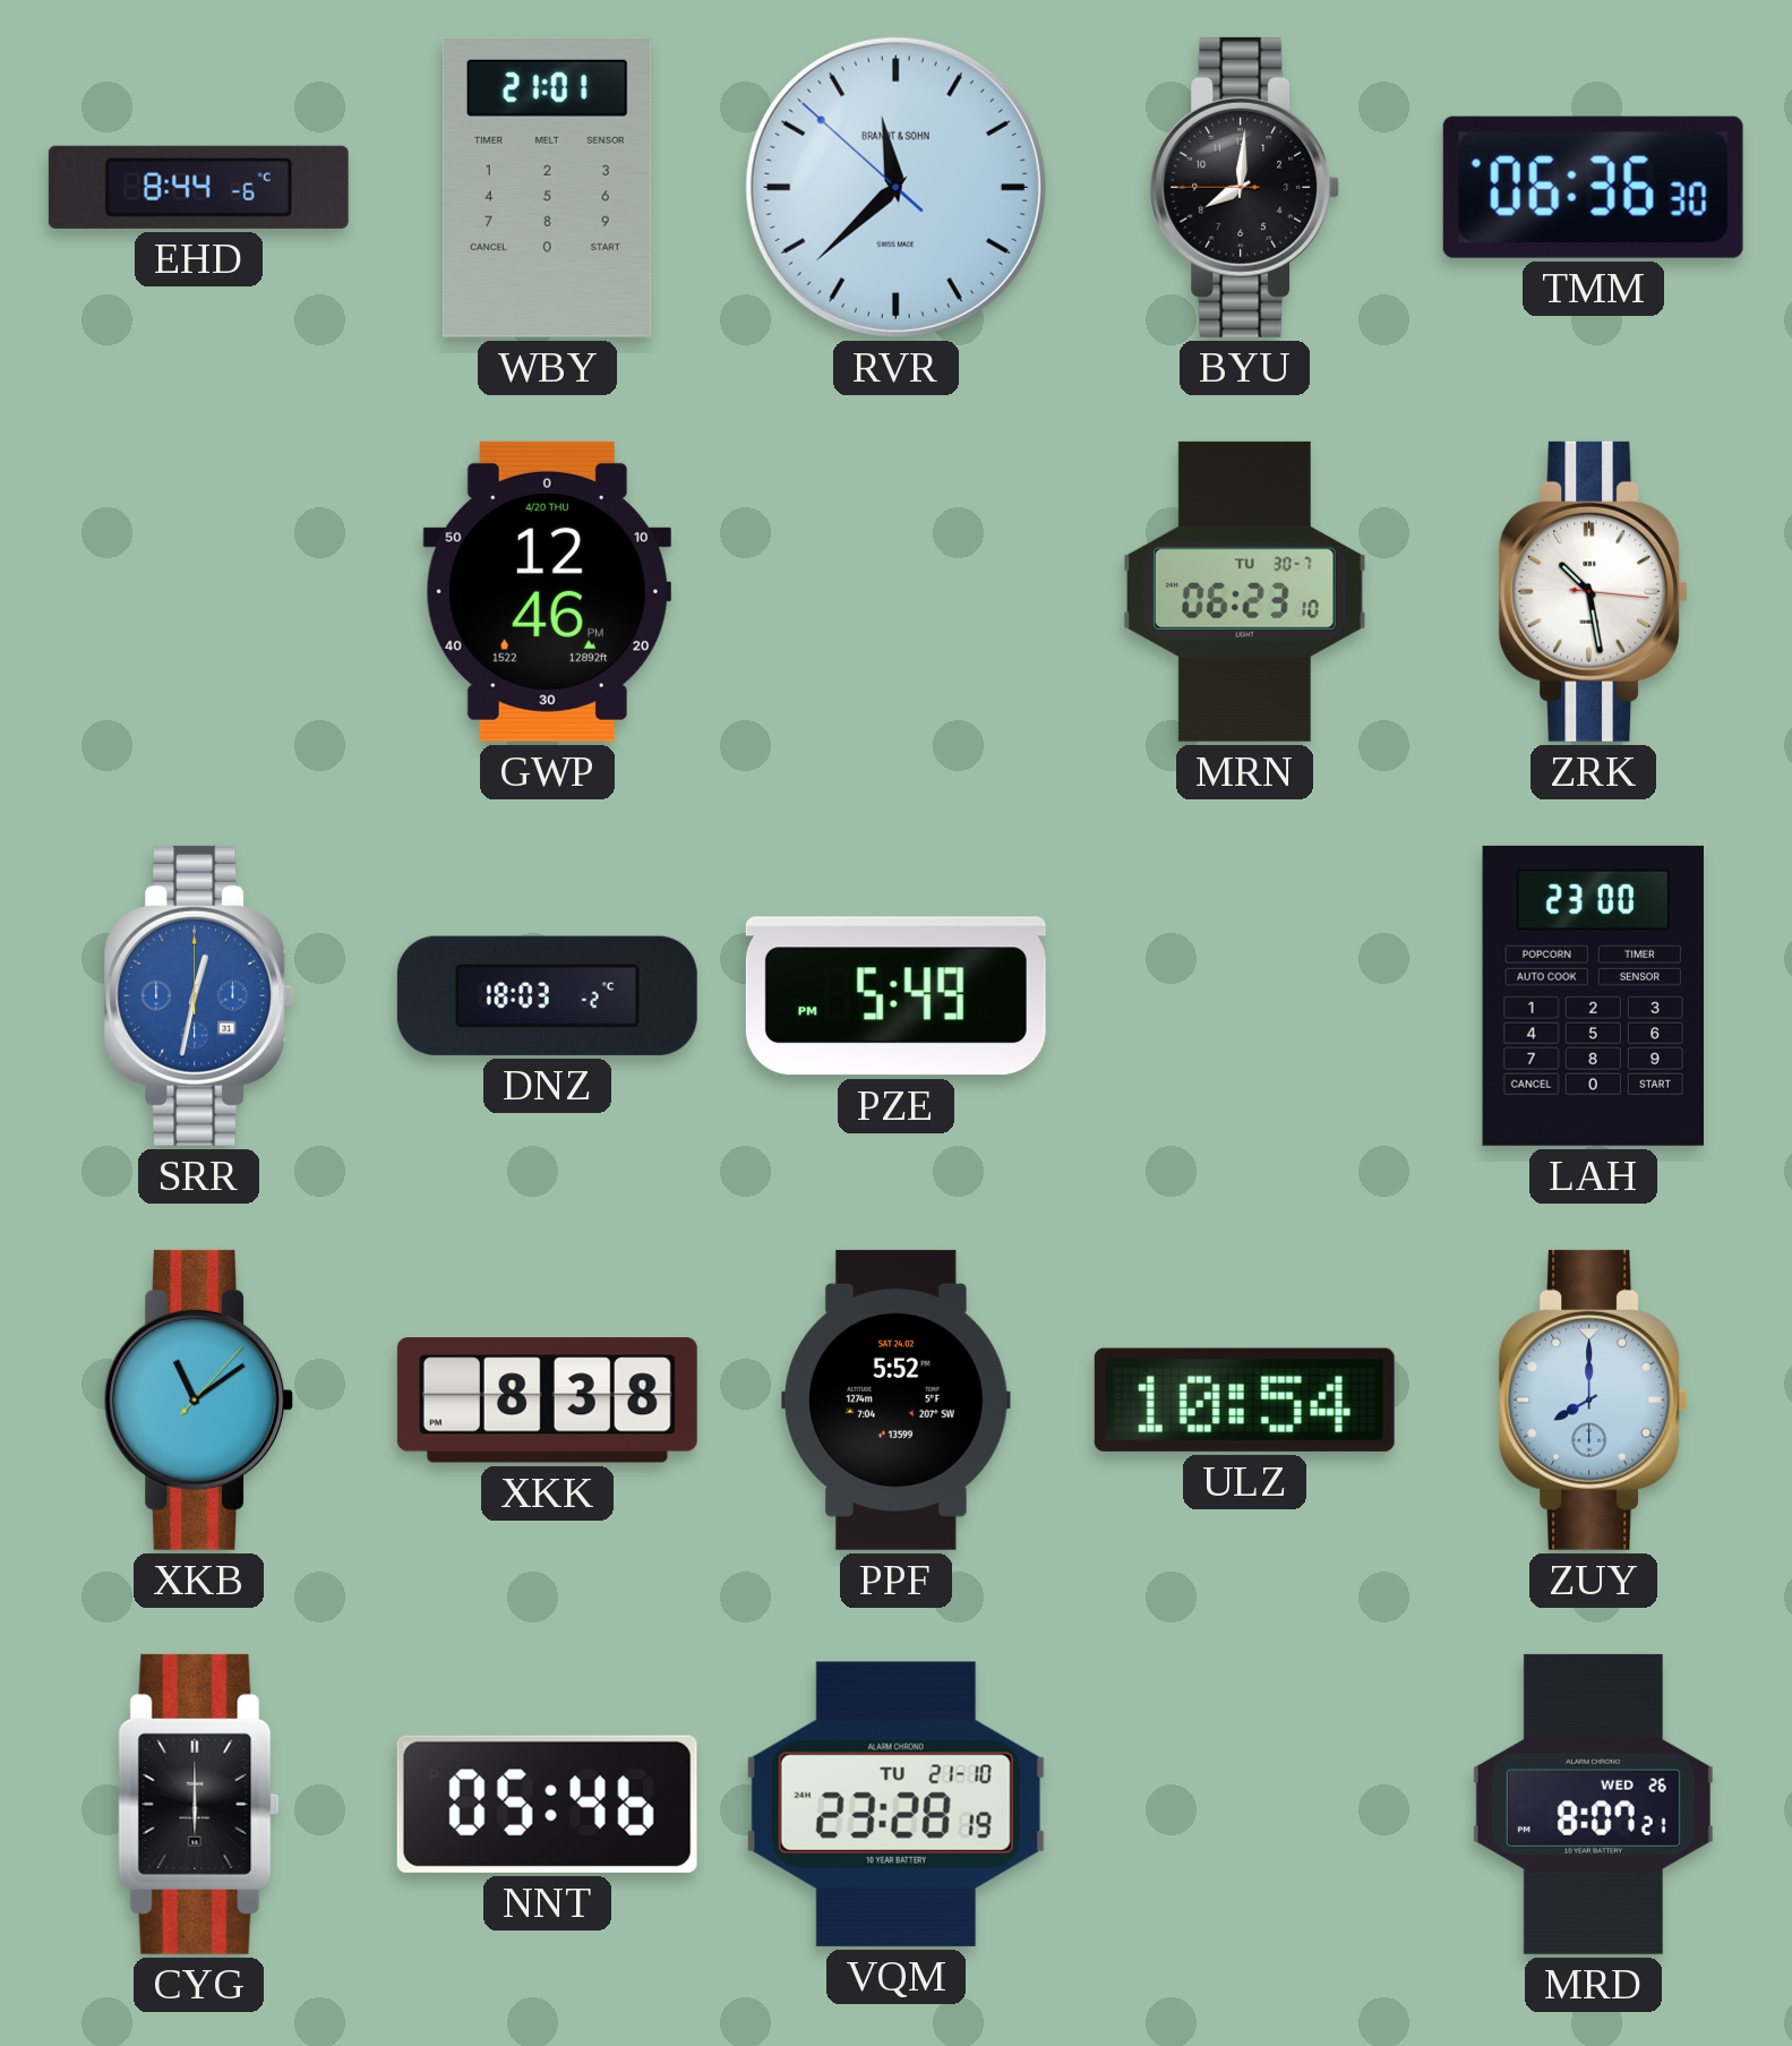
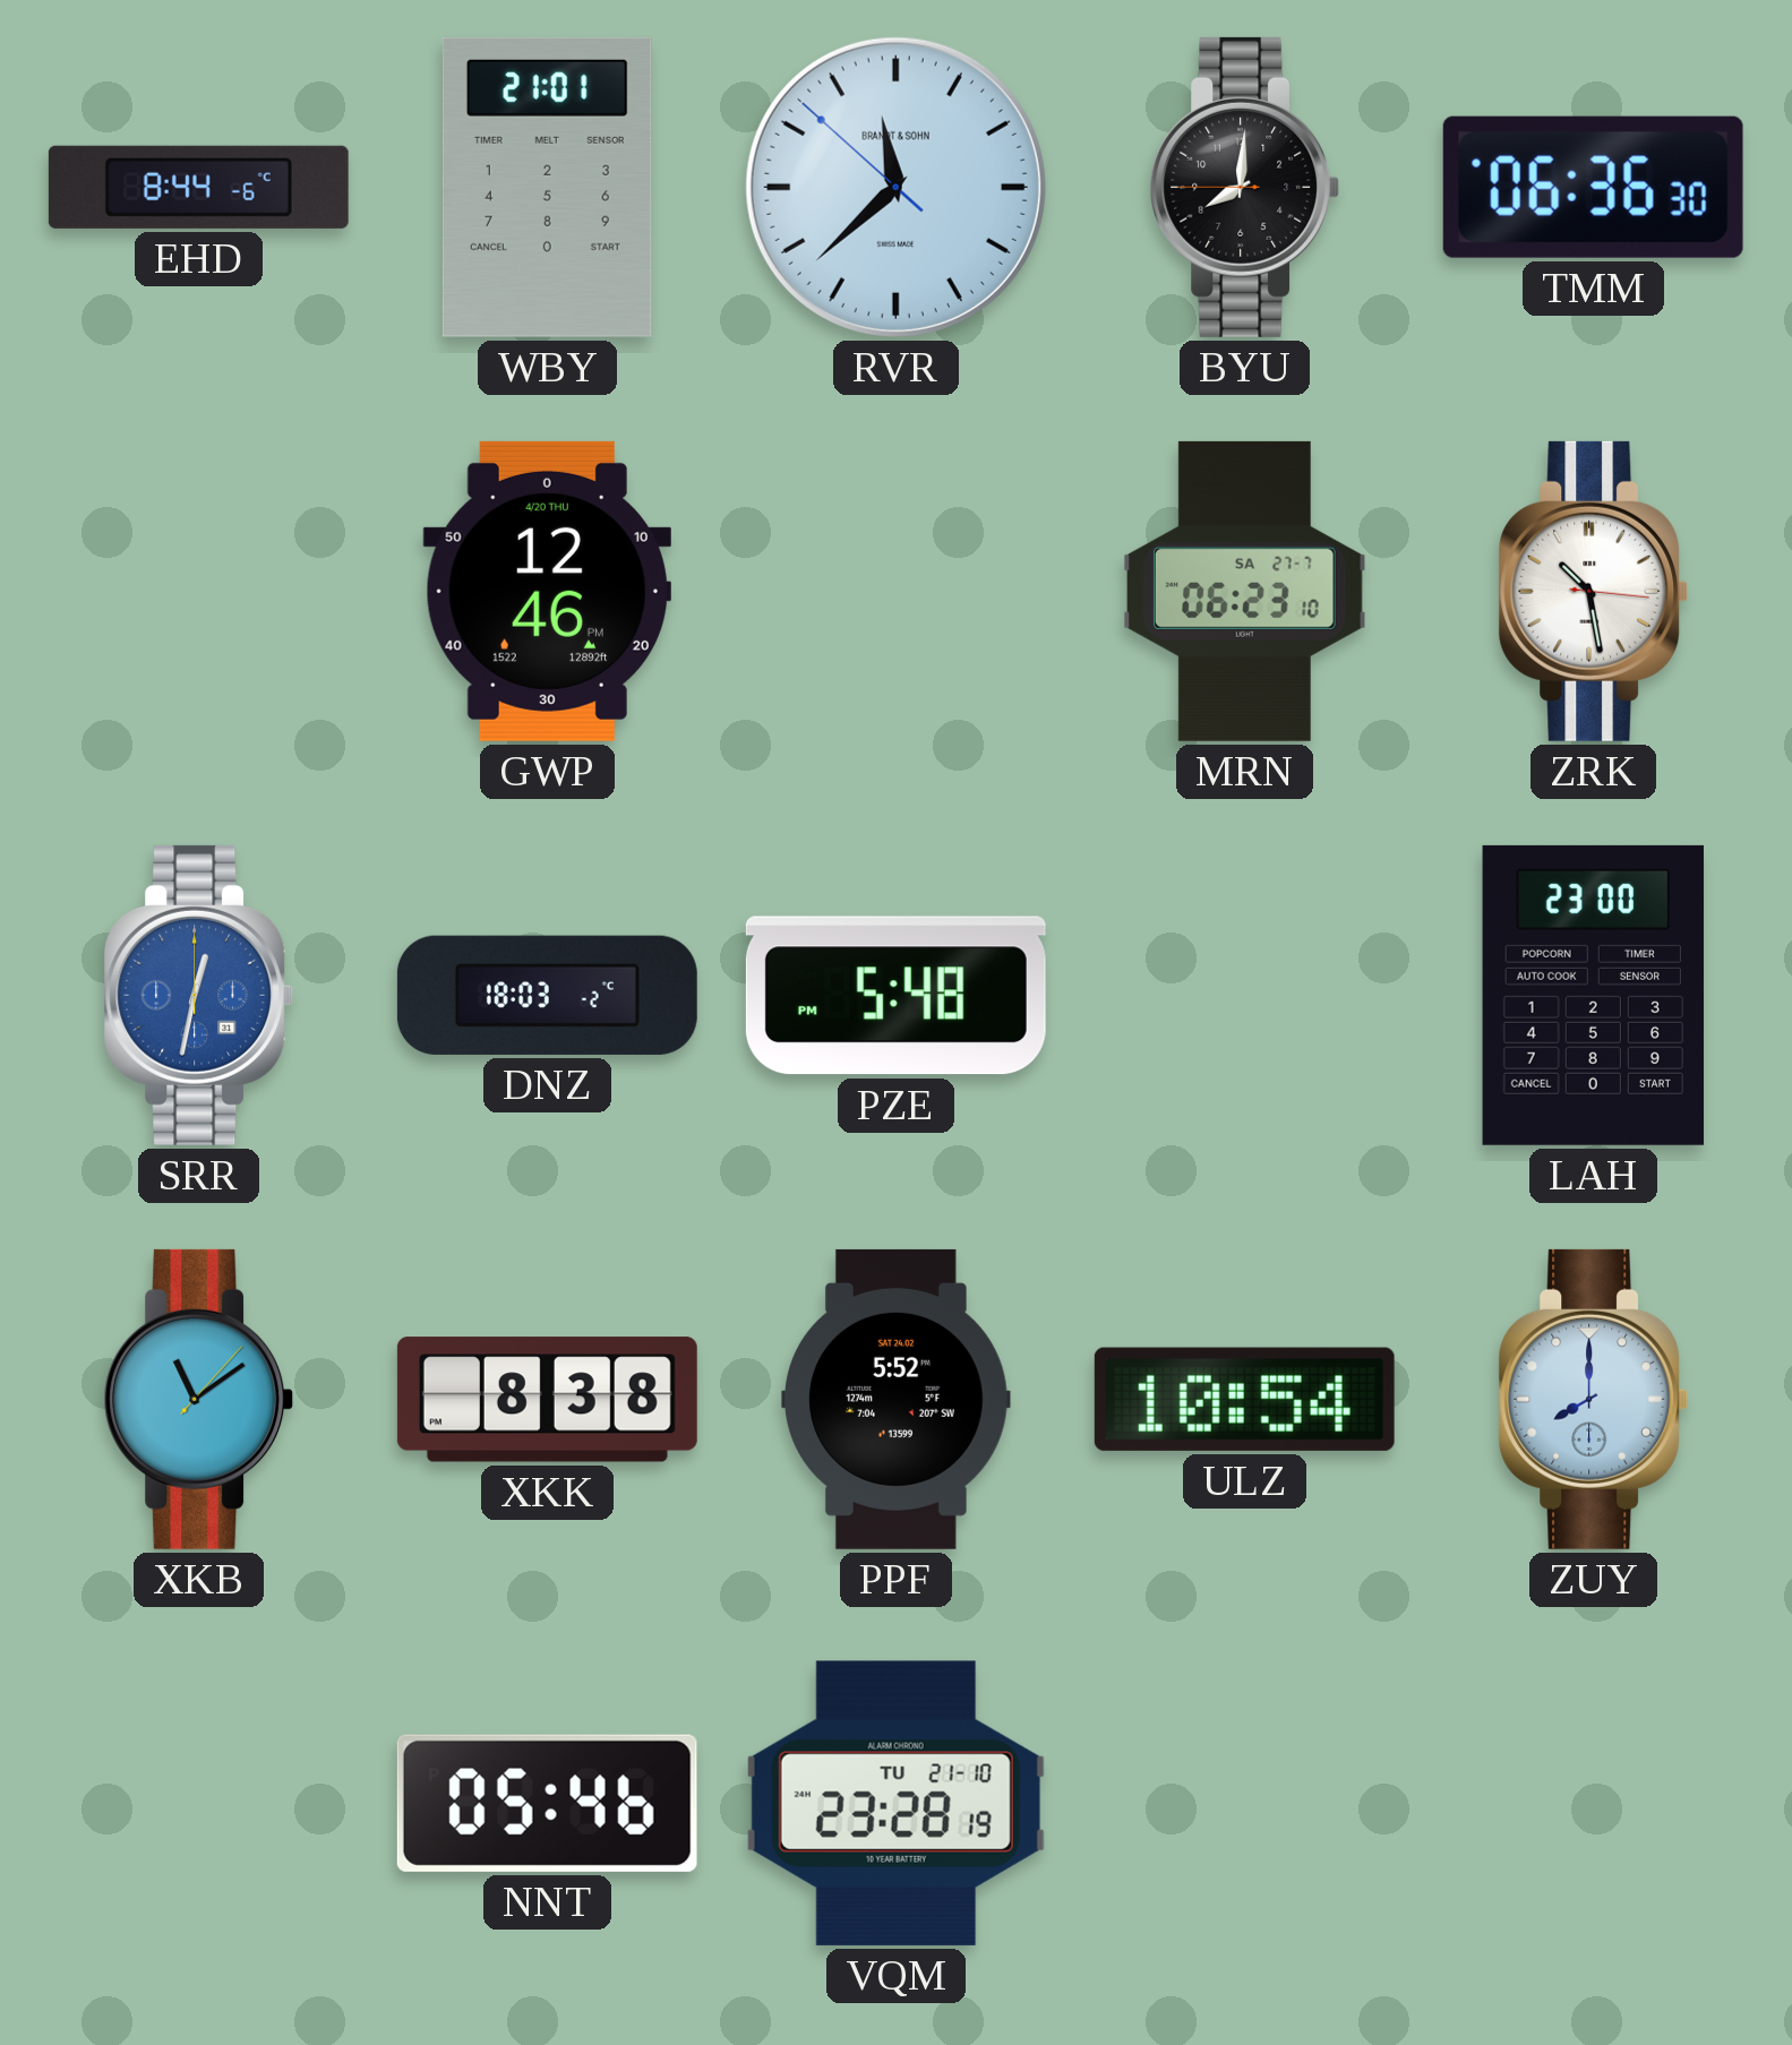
MRN date: TU 30-7 -> SA 27-7 (1244, 591)
PZE: 5:49 -> 5:48 (895, 996)
CYG: 6:00 -> none (199, 1804)
MRD: 8:07 -> none (1593, 1804)
